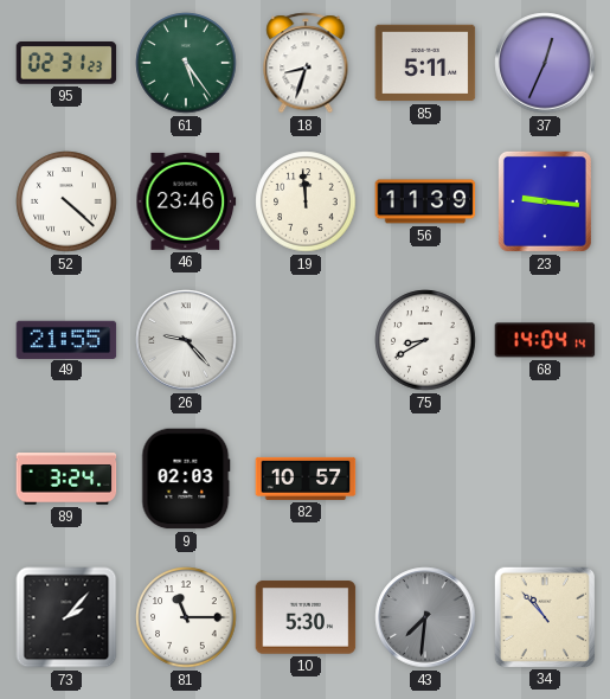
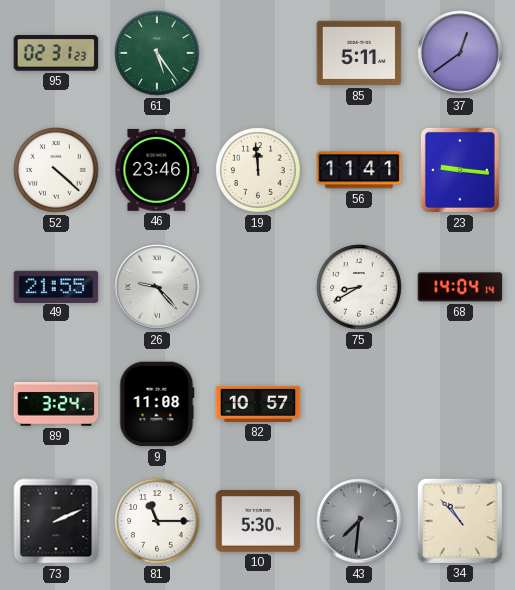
18: 8:33 -> none (306, 63)
37: 12:34 -> 12:39 (460, 53)
56: 11:39 -> 11:41 (359, 170)
9: 02:03 -> 11:08 (157, 404)
73: 2:07 -> 2:11 (56, 521)
